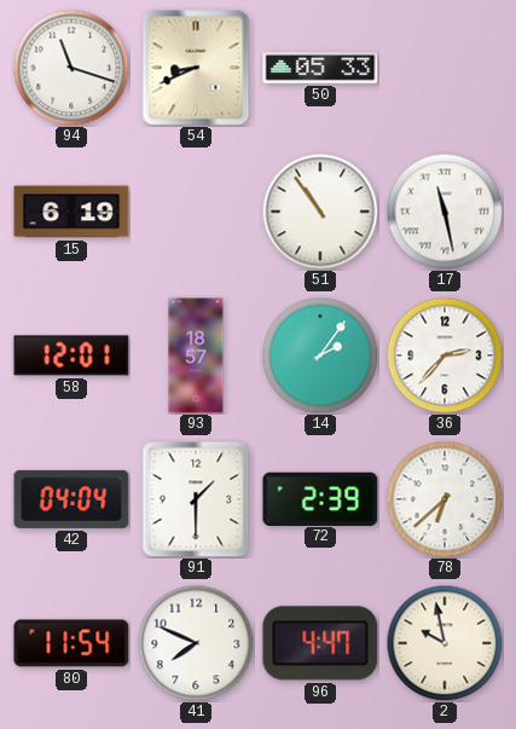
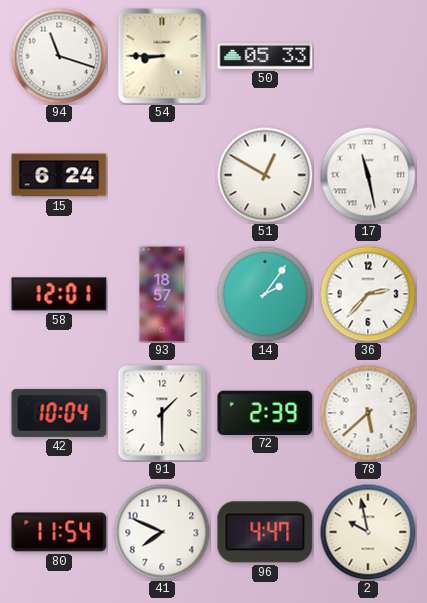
54: 8:41 -> 8:45 (162, 56)
15: 6:19 -> 6:24 (59, 175)
51: 10:54 -> 12:50 (265, 175)
42: 04:04 -> 10:04 (59, 413)
78: 6:38 -> 5:38 (368, 413)
